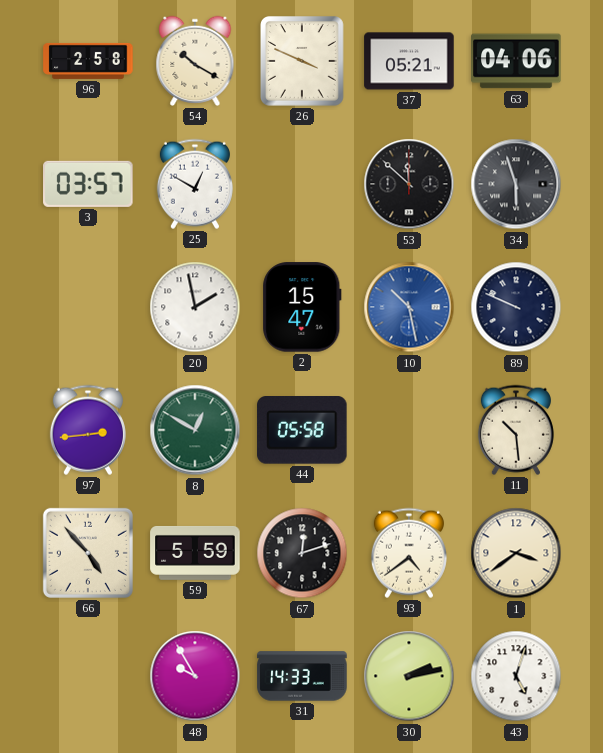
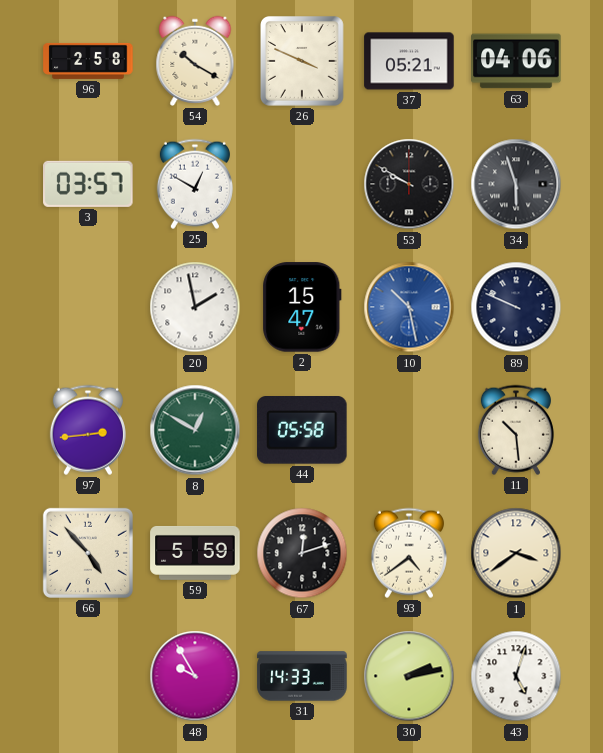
53: 11:52 -> 9:50 (409, 184)
